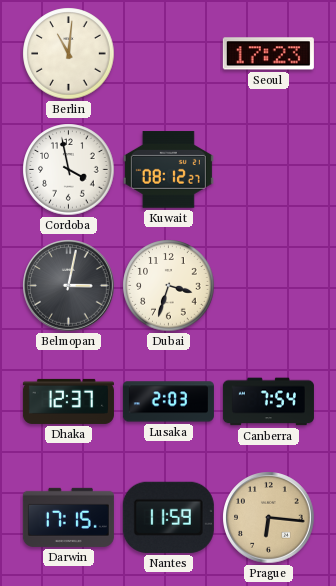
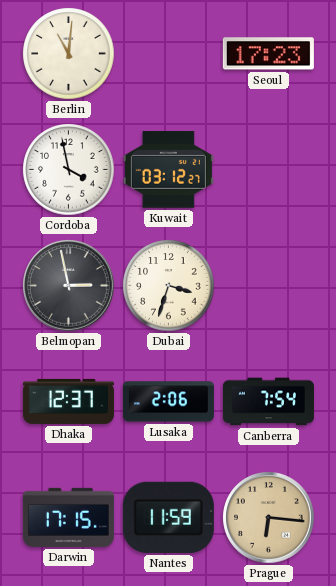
Kuwait: 08:12 -> 03:12 (168, 170)
Belmopan: 3:02 -> 2:58 (69, 286)
Lusaka: 2:03 -> 2:06 (168, 402)
